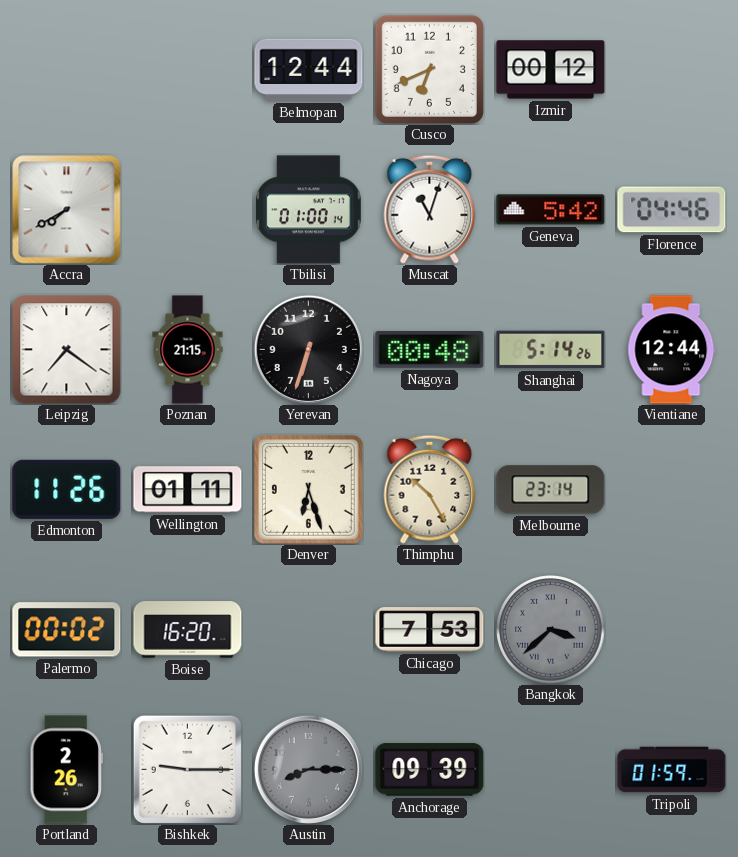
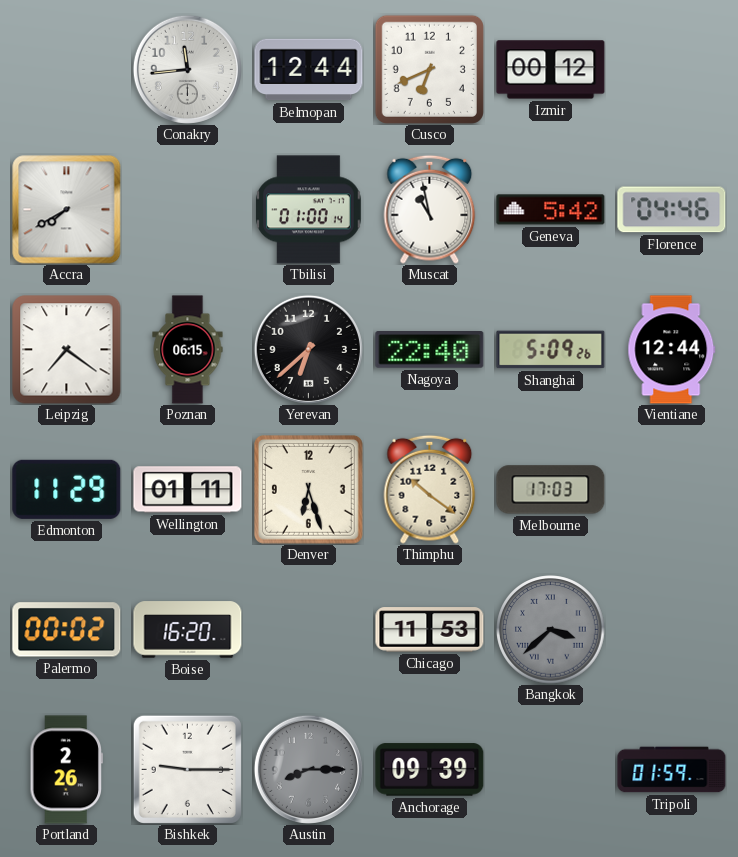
Conakry: none -> 11:44 (187, 69)
Muscat: 11:03 -> 10:58 (430, 209)
Poznan: 21:15 -> 06:15 (188, 350)
Yerevan: 6:33 -> 6:38 (308, 349)
Nagoya: 00:48 -> 22:40 (430, 350)
Shanghai: 5:14 -> 5:09 (551, 350)
Edmonton: 11:26 -> 11:29 (67, 489)
Thimphu: 10:25 -> 10:21 (430, 489)
Melbourne: 23:14 -> 17:03 (551, 490)
Chicago: 7:53 -> 11:53 (430, 630)
